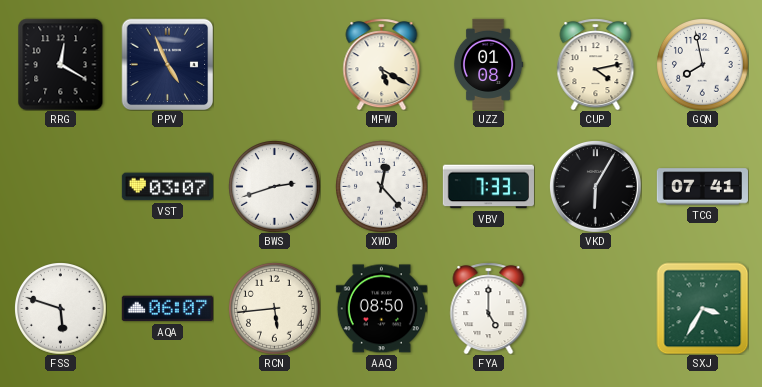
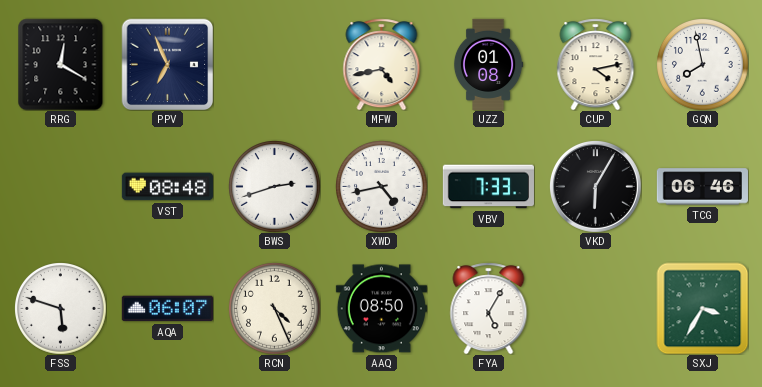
PPV: 4:56 -> 6:56 (167, 64)
MFW: 5:20 -> 4:43 (382, 64)
VST: 03:07 -> 08:48 (167, 187)
XWD: 12:23 -> 4:43 (382, 187)
TCG: 07:41 -> 06:46 (702, 187)
RCN: 5:44 -> 4:26 (275, 309)
FYA: 5:00 -> 5:05 (489, 308)
